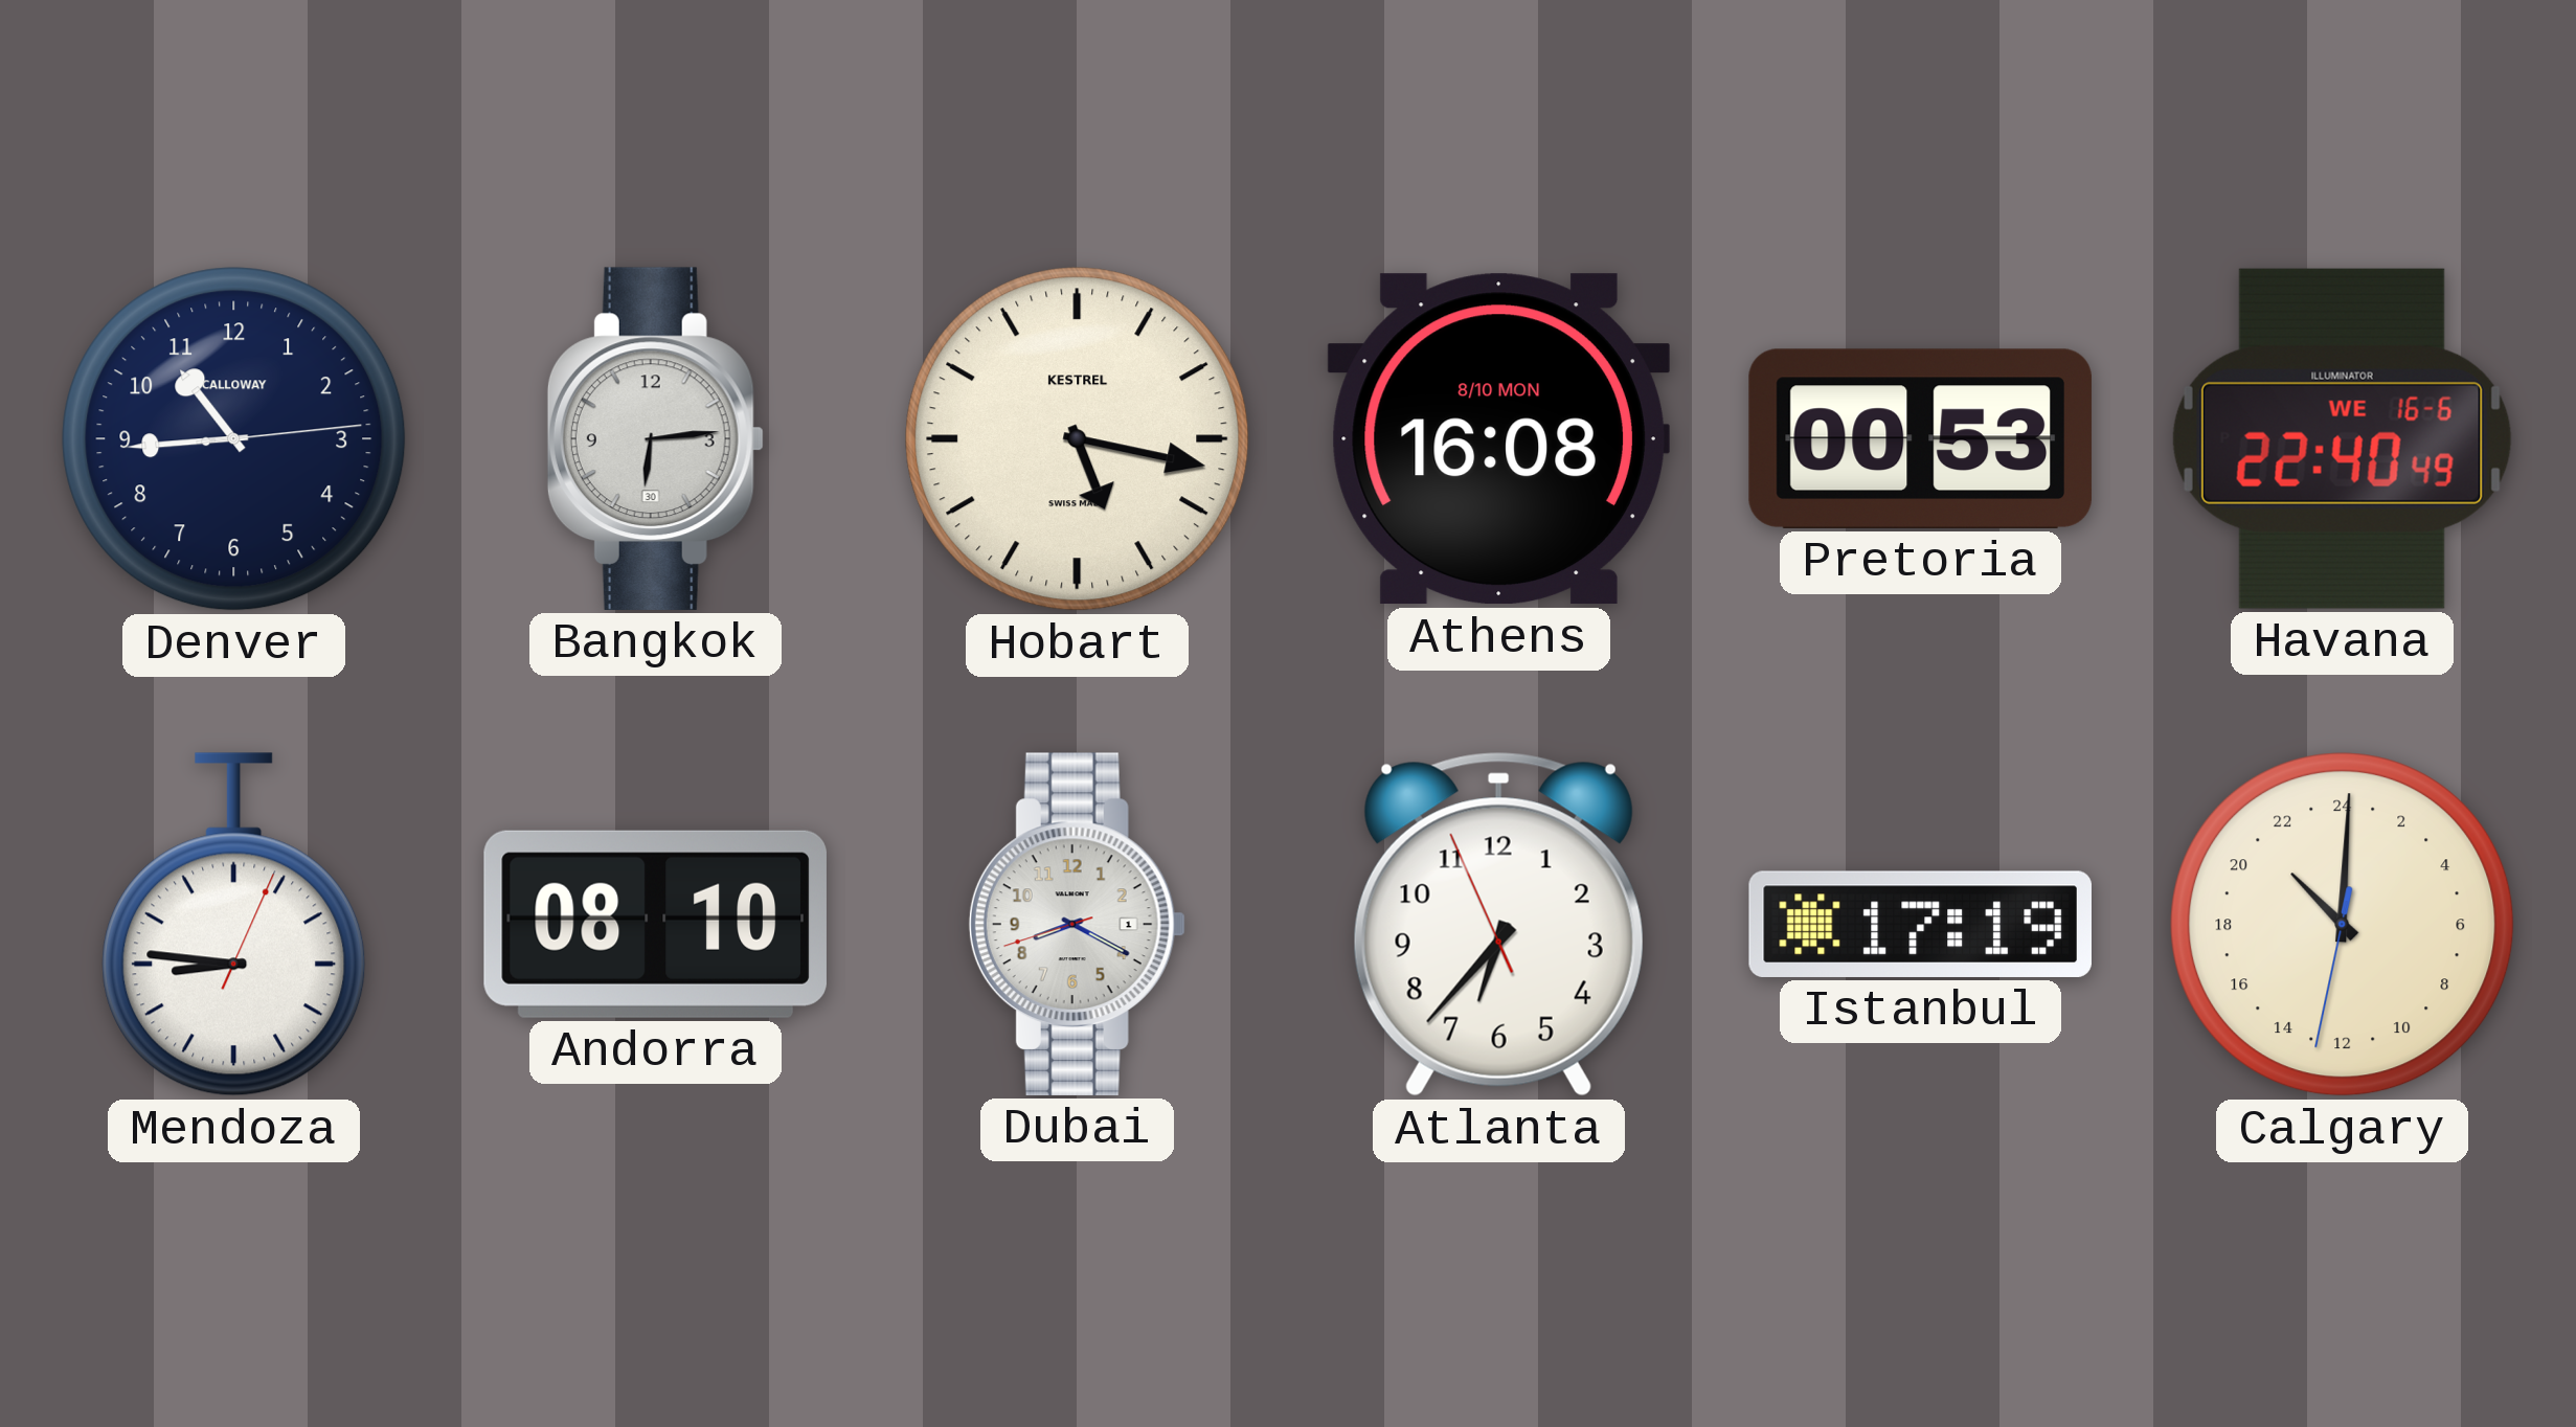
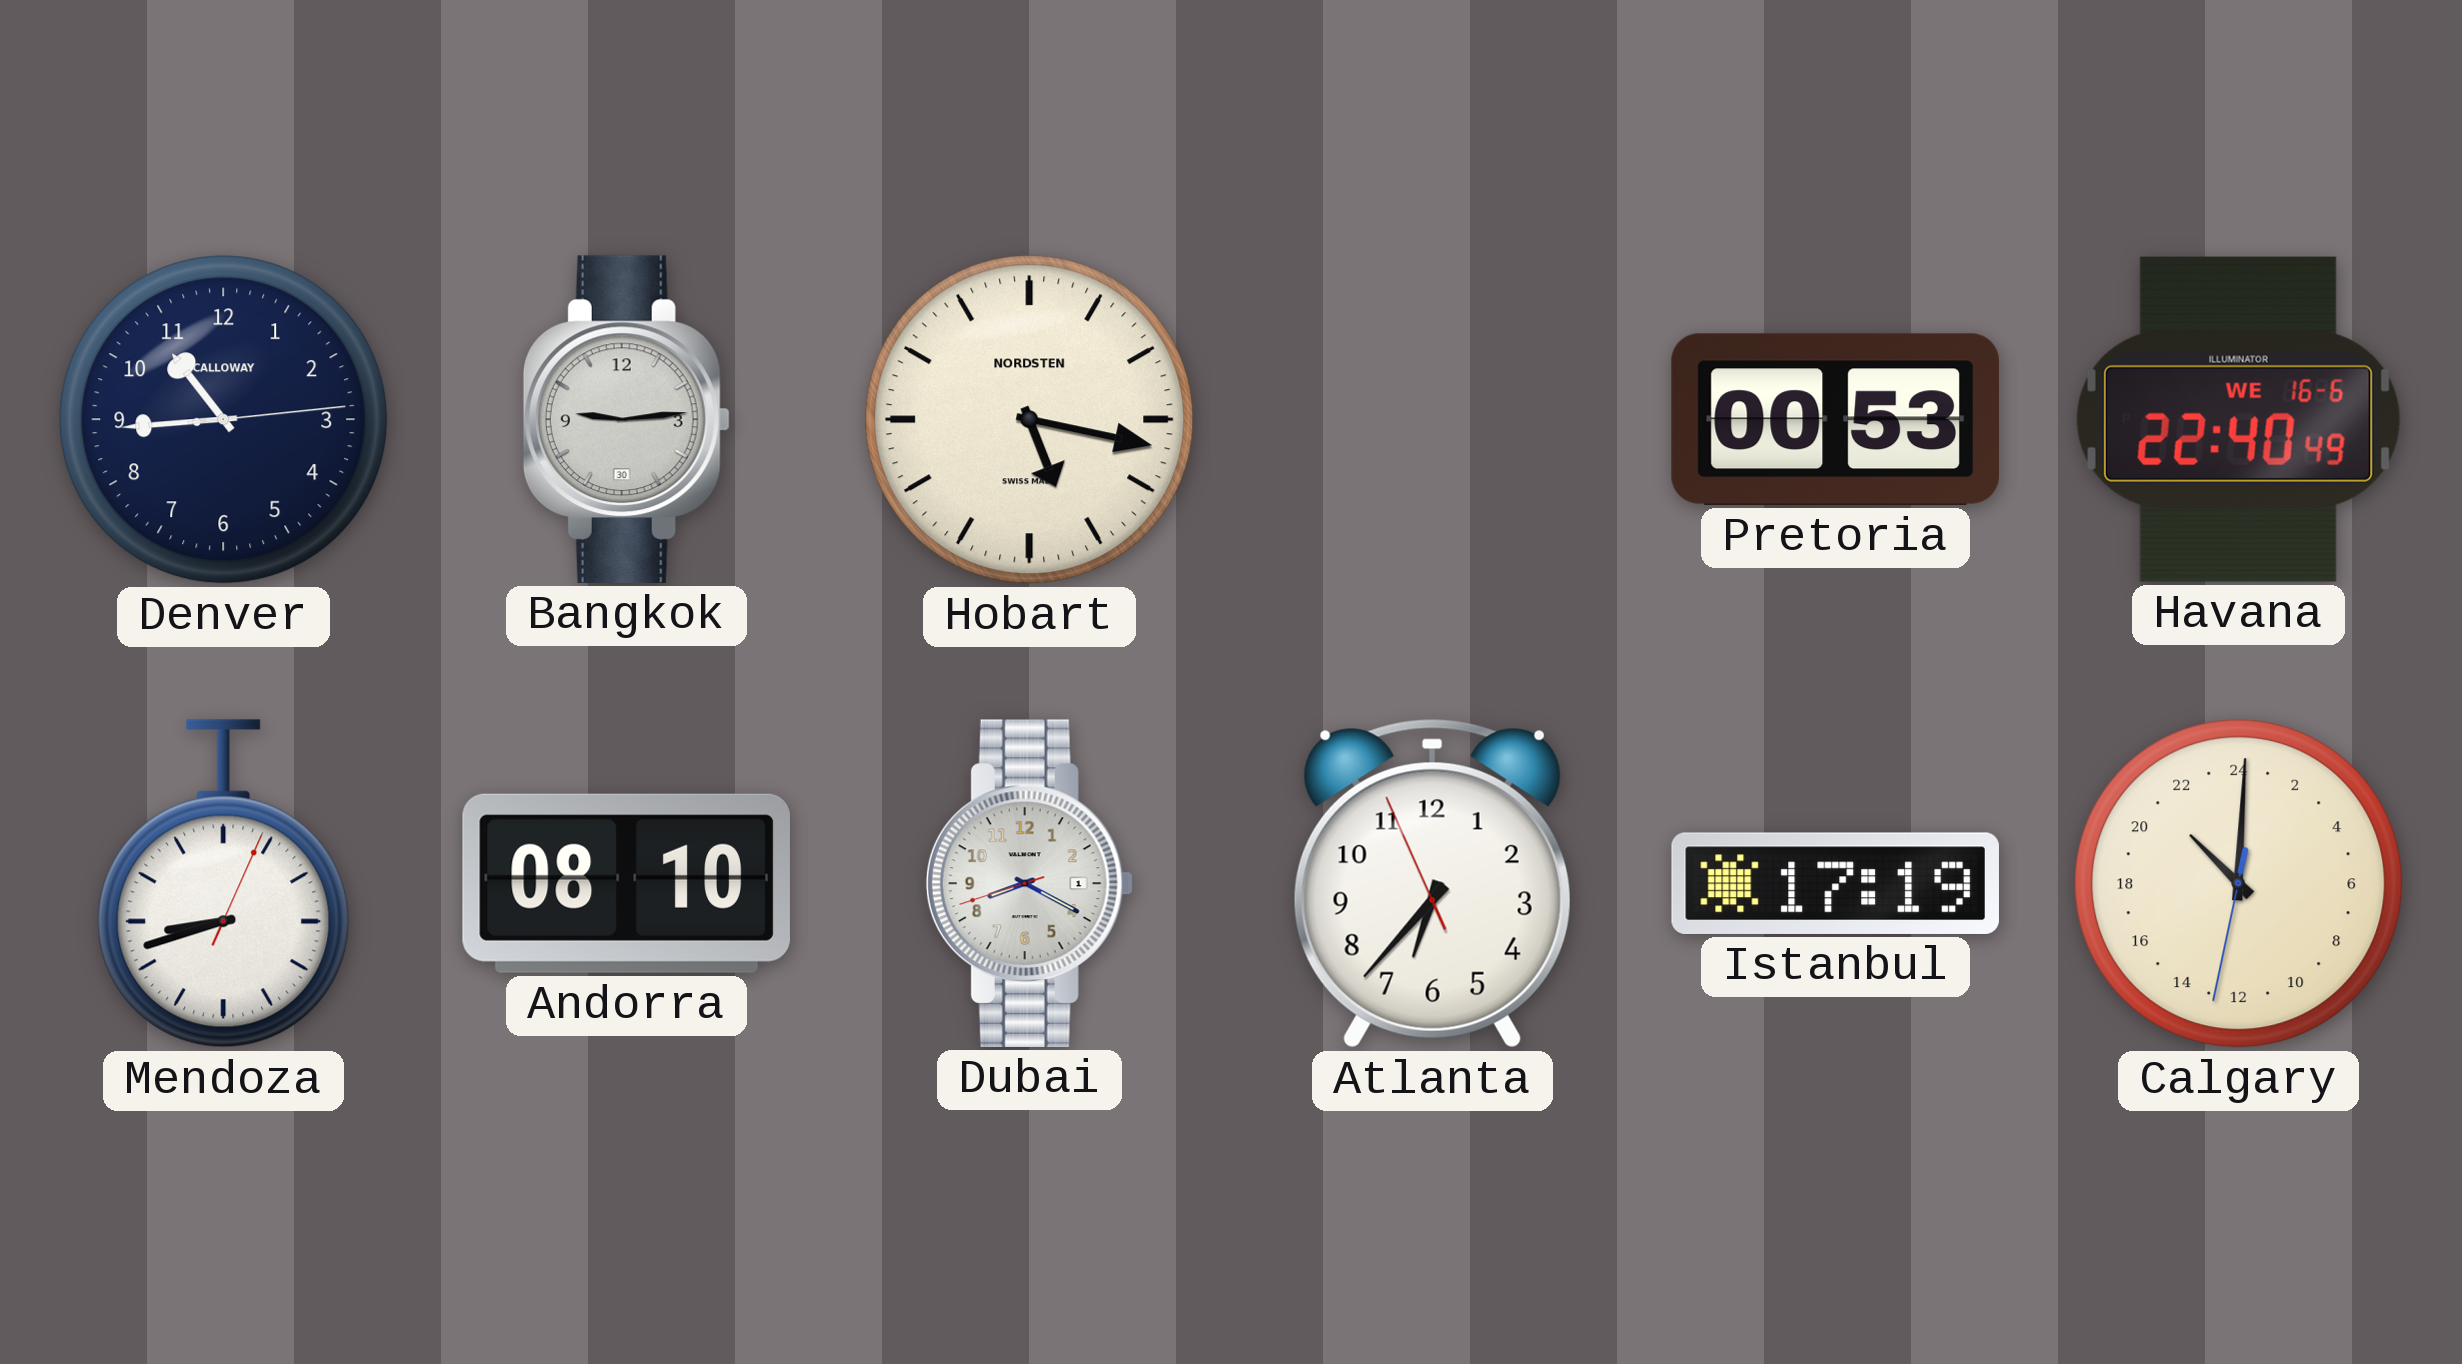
Bangkok: 6:14 -> 9:14 (626, 419)
Hobart brand: KESTREL -> NORDSTEN (1030, 420)
Athens: 16:08 -> none (1498, 439)
Mendoza: 8:46 -> 8:42 (224, 884)
